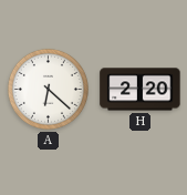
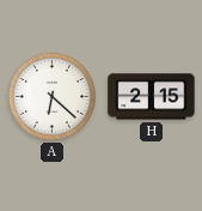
H: 2:20 -> 2:15 (152, 97)
